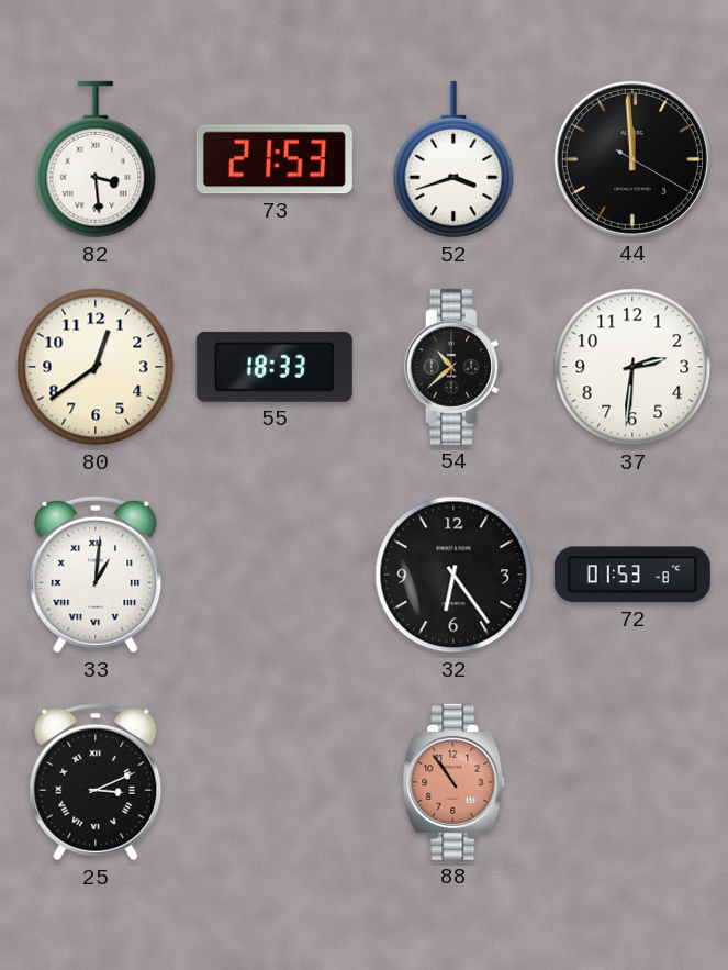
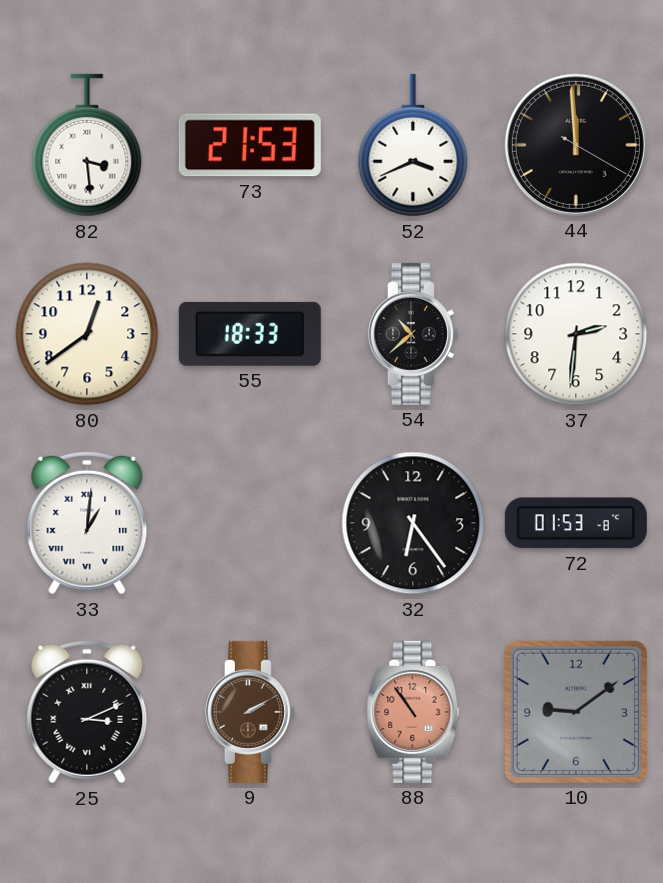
52: 3:42 -> 3:41 (413, 145)
9: none -> 2:10 (250, 712)
10: none -> 9:09 (576, 712)
